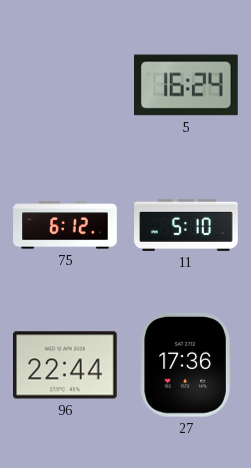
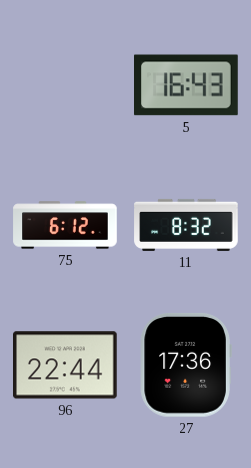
5: 16:24 -> 16:43 (187, 85)
11: 5:10 -> 8:32 (186, 225)
